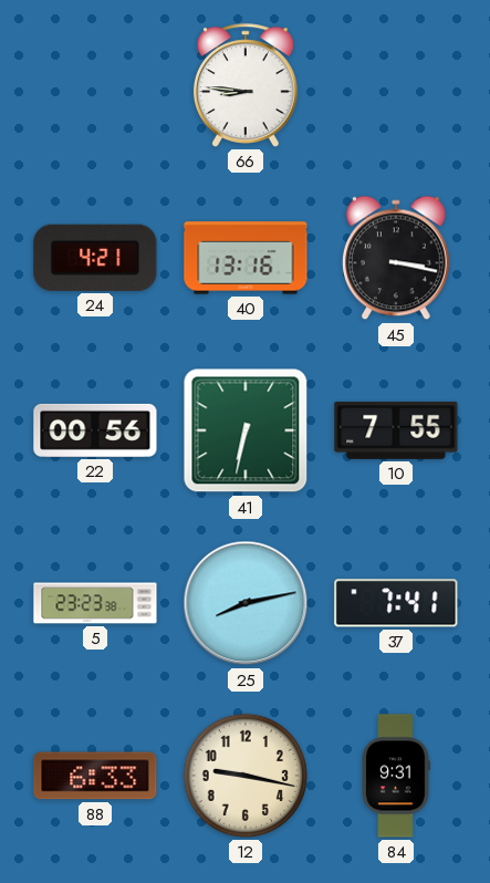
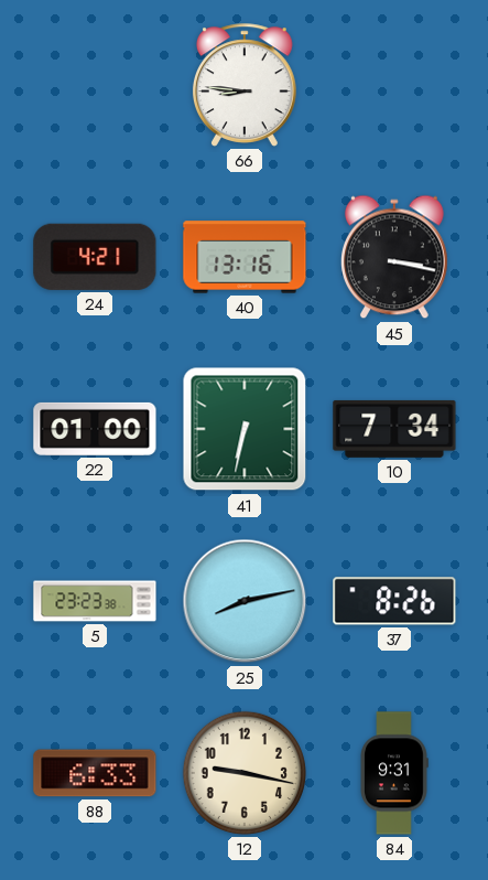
22: 00:56 -> 01:00 (95, 429)
10: 7:55 -> 7:34 (394, 429)
37: 7:41 -> 8:26 (394, 601)
